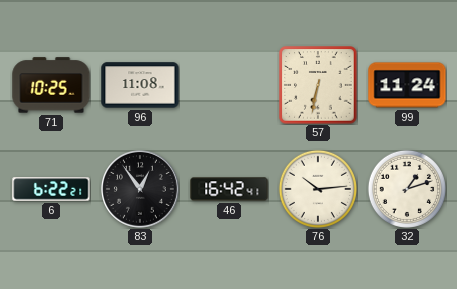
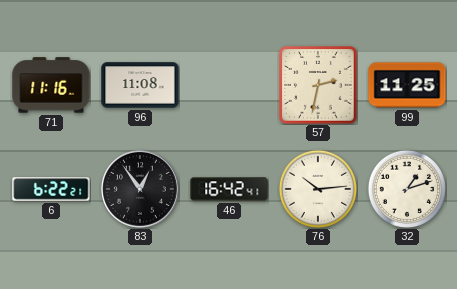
71: 10:25 -> 11:16 (51, 85)
57: 6:32 -> 2:32 (318, 85)
99: 11:24 -> 11:25 (407, 85)
